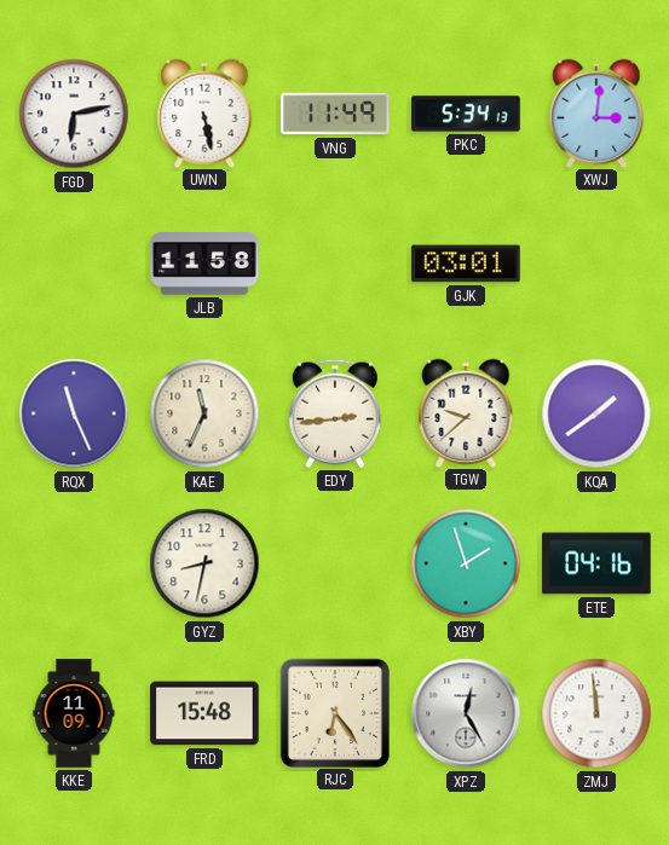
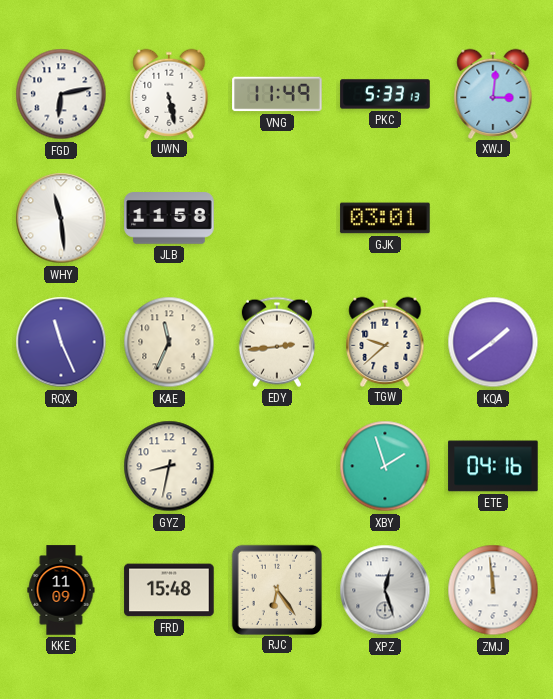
PKC: 5:34 -> 5:33 (385, 94)
WHY: none -> 11:29 (61, 218)
XPZ: 12:25 -> 12:27 (385, 590)
